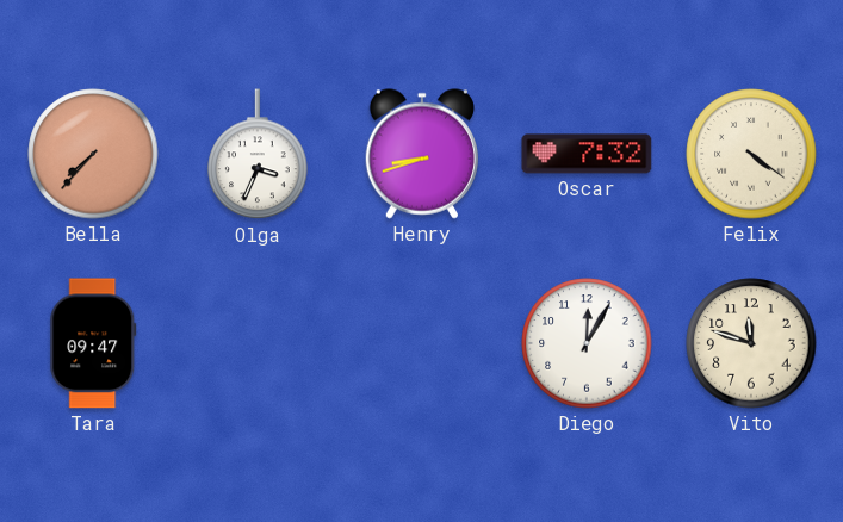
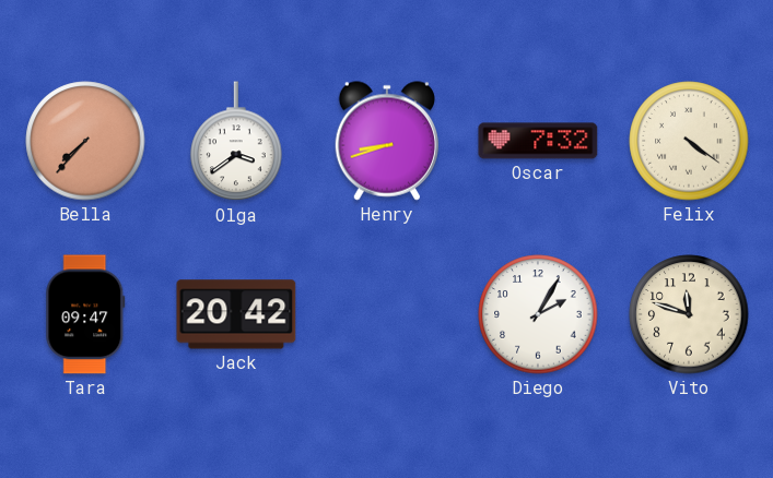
Olga: 3:34 -> 3:39 (236, 142)
Jack: none -> 20:42 (236, 314)
Diego: 12:05 -> 2:05 (538, 314)
